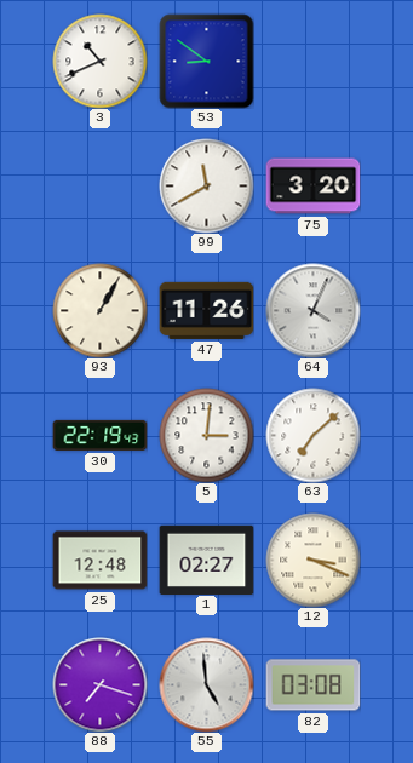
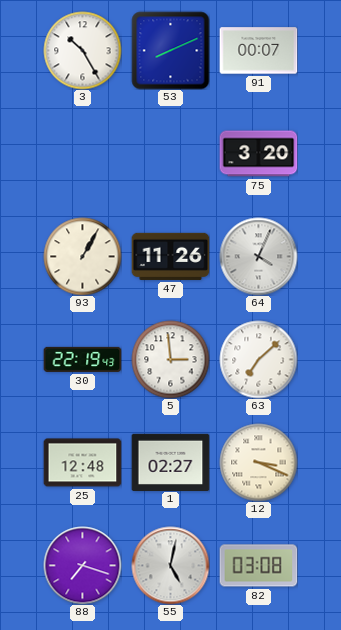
3: 10:41 -> 10:25 (82, 50)
53: 8:51 -> 8:11 (170, 50)
91: none -> 00:07 (258, 51)
99: 11:40 -> none (206, 185)
5: 3:01 -> 2:59 (170, 359)
55: 4:59 -> 5:02 (170, 565)
